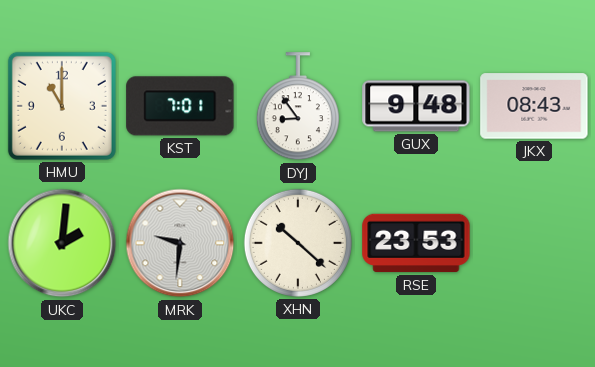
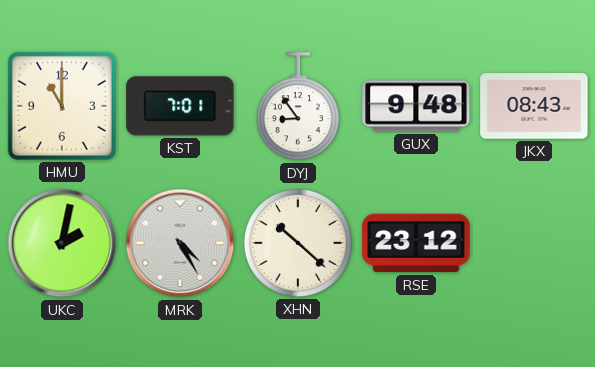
UKC: 2:01 -> 2:02 (62, 243)
MRK: 9:31 -> 4:25 (180, 243)
RSE: 23:53 -> 23:12 (416, 243)
